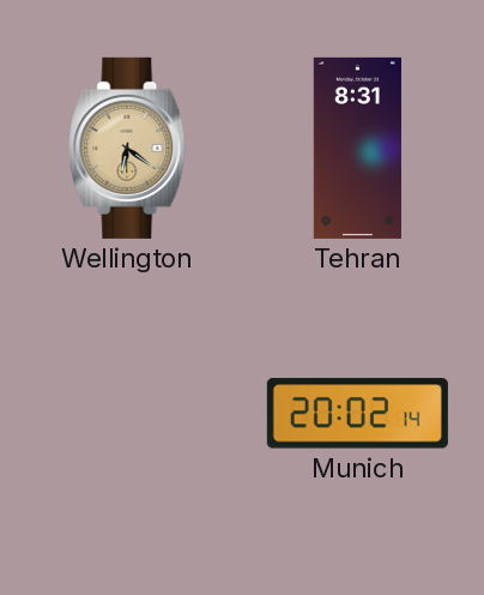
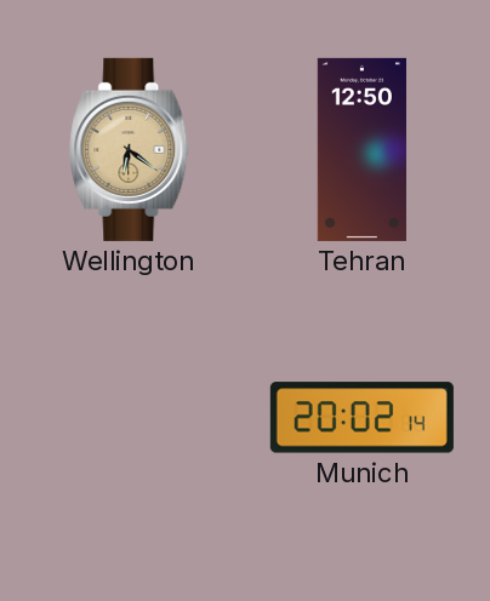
Tehran: 8:31 -> 12:50 (361, 149)
